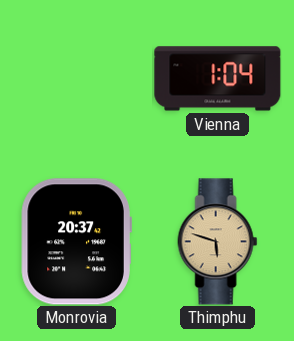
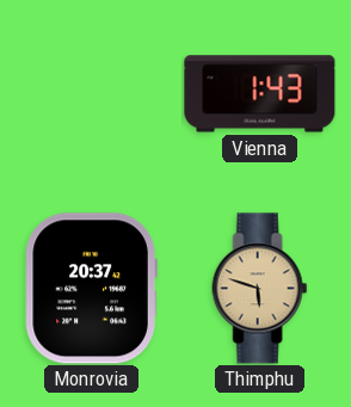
Vienna: 1:04 -> 1:43 (260, 94)
